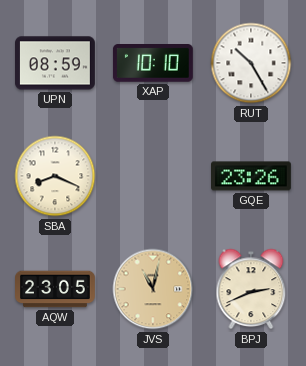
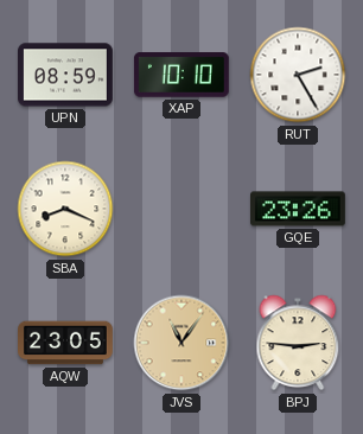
RUT: 10:25 -> 2:25 (298, 75)
JVS: 11:02 -> 11:06 (181, 343)
BPJ: 2:41 -> 2:46 (298, 343)
